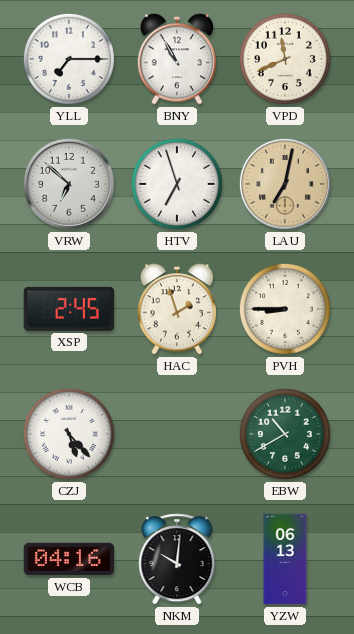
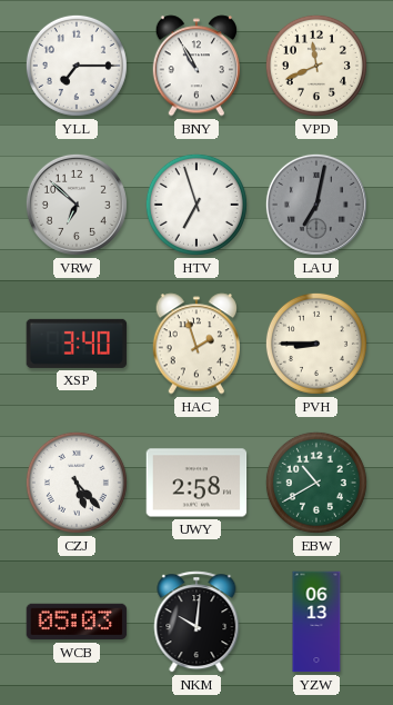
LAU dial: champagne -> grey (316, 205)
XSP: 2:45 -> 3:40 (77, 344)
UWY: none -> 2:58 (196, 483)
WCB: 04:16 -> 05:03 (77, 622)
